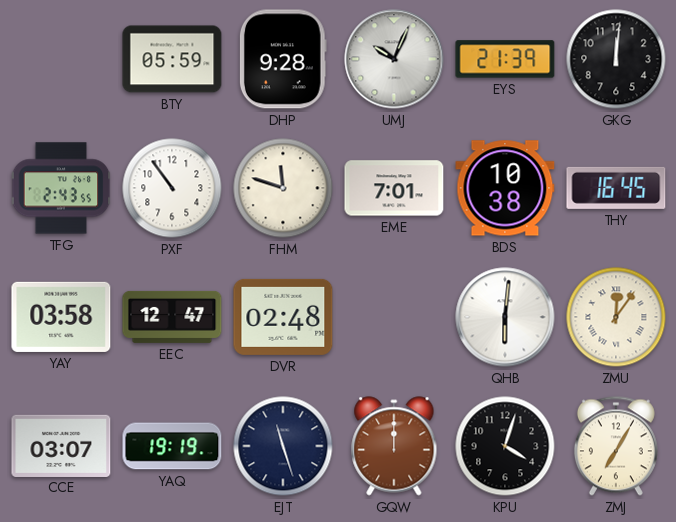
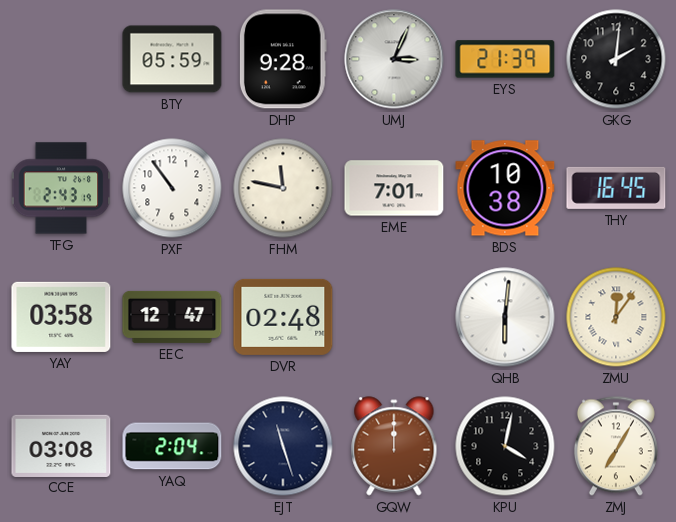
UMJ: 10:04 -> 3:04 (394, 59)
GKG: 12:01 -> 2:01 (616, 59)
TFG: 2:43:55 -> 2:43:19 (61, 188)
FHM: 11:48 -> 11:47 (283, 188)
CCE: 03:07 -> 03:08 (61, 445)
YAQ: 19:19 -> 2:04 (172, 446)
KPU: 4:03 -> 4:02 (505, 446)
